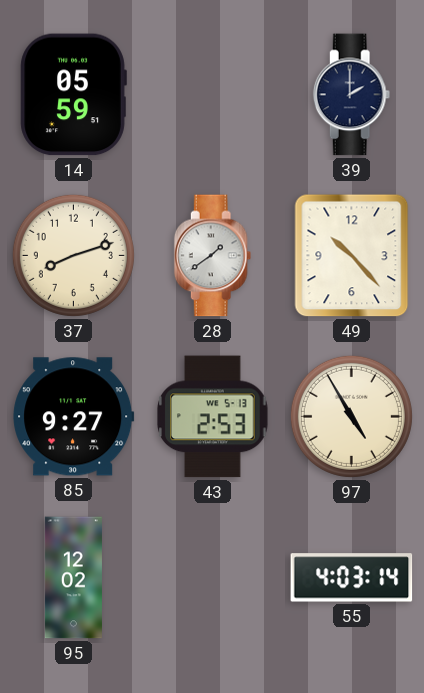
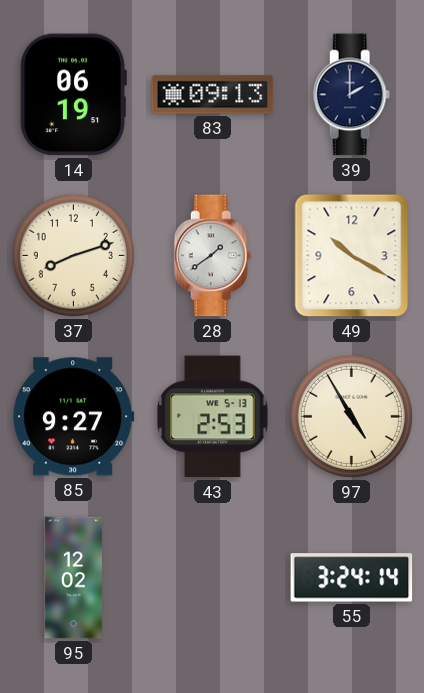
14: 05:59 -> 06:19 (73, 95)
83: none -> 09:13 (213, 95)
49: 10:23 -> 10:20 (352, 256)
55: 4:03 -> 3:24 (352, 578)
